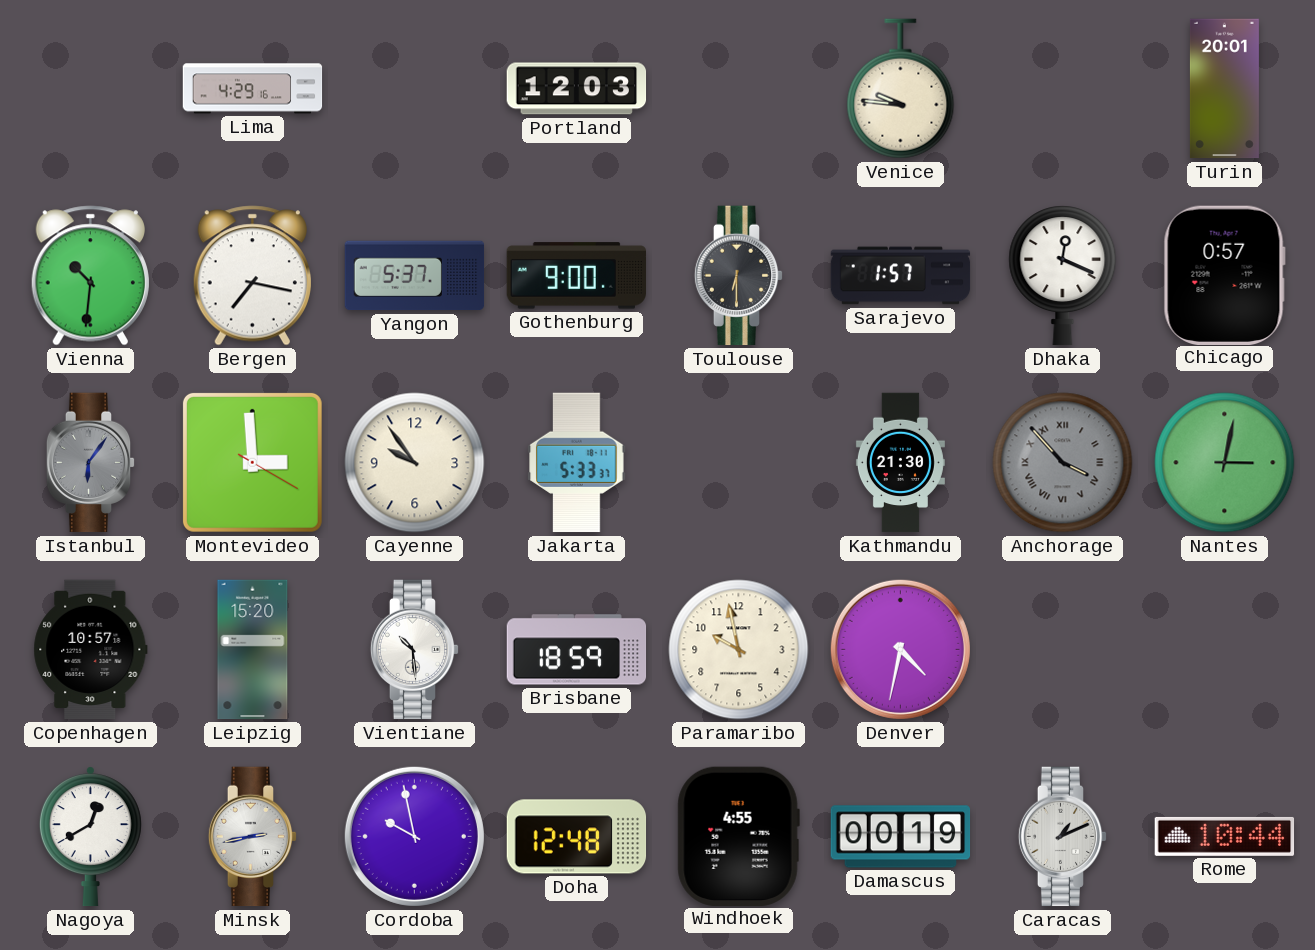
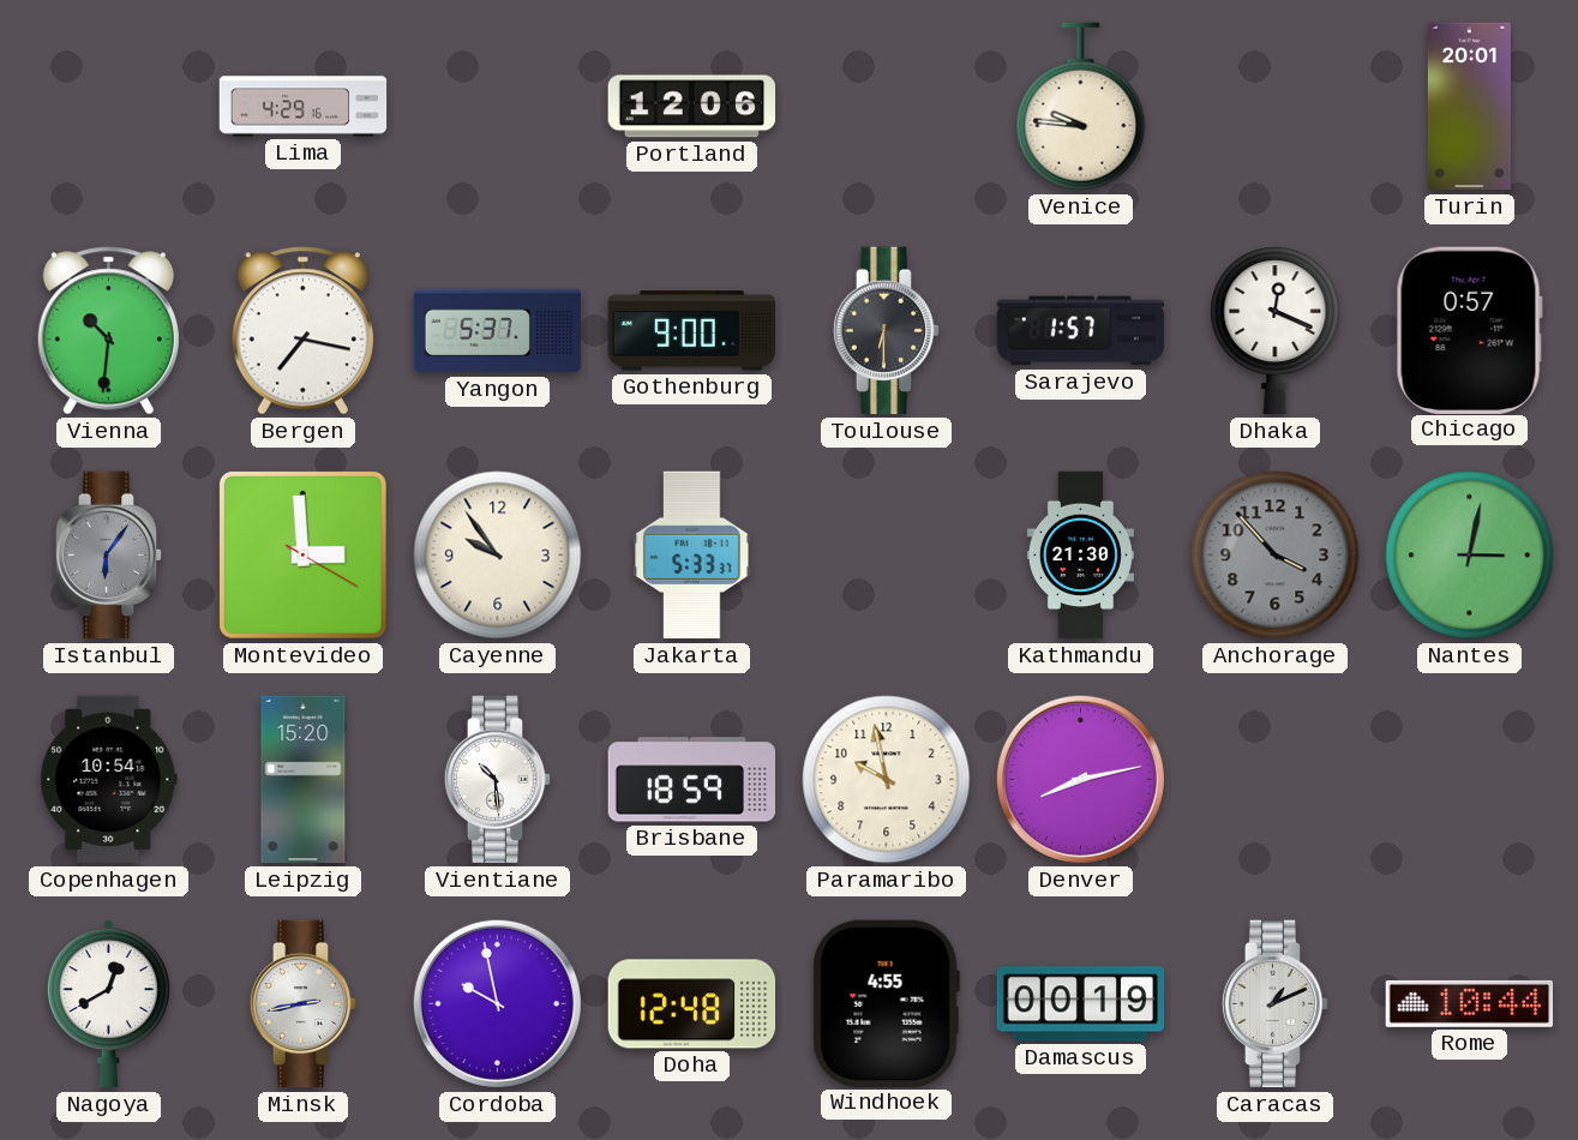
Portland: 12:03 -> 12:06 (692, 107)
Anchorage numerals: Roman -> Arabic (1276, 556)
Copenhagen: 10:57 -> 10:54 (109, 780)
Denver: 4:32 -> 8:13 (1080, 779)
